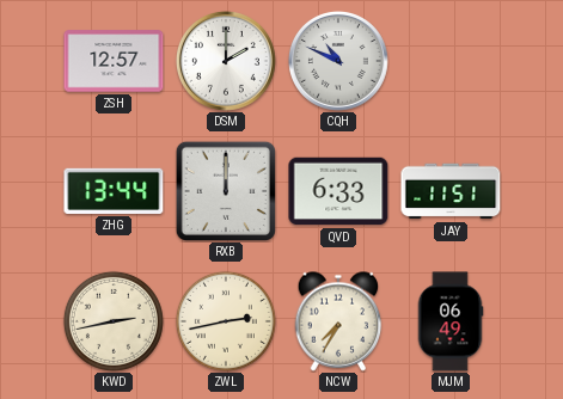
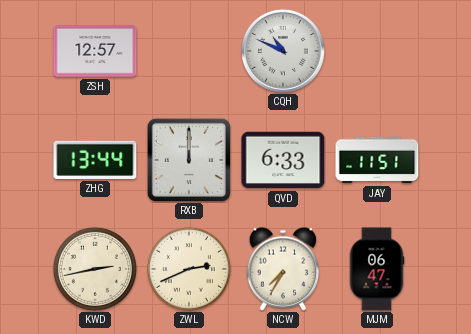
DSM: 2:00 -> none (226, 61)
ZWL: 2:43 -> 2:41 (189, 269)
MJM: 06:49 -> 06:47 (377, 269)
